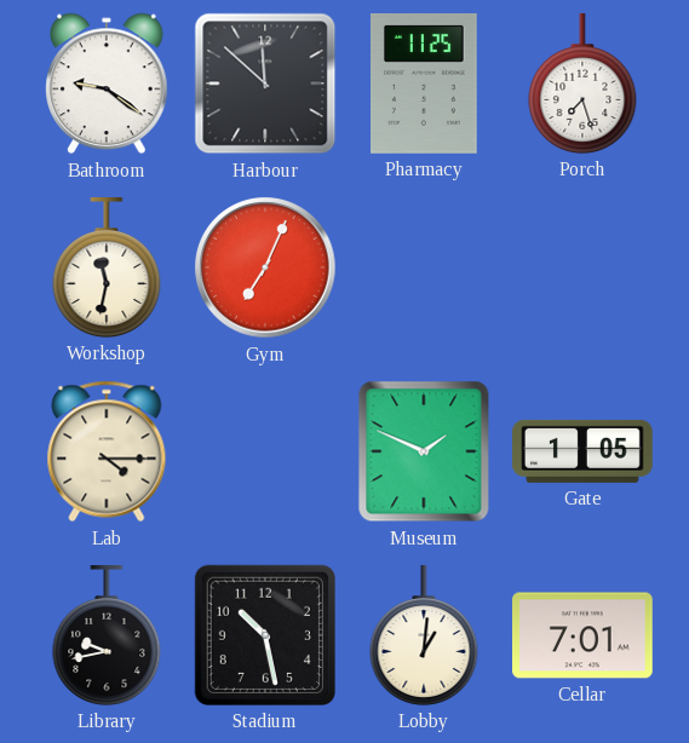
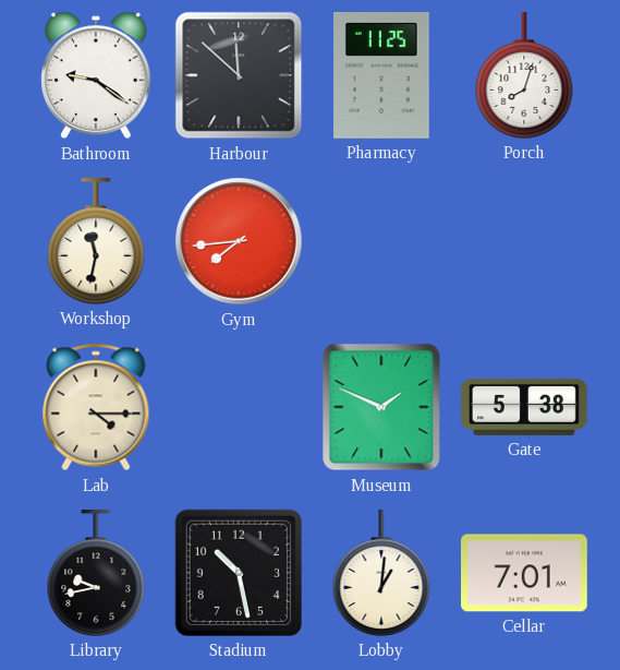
Porch: 7:27 -> 8:03 (524, 76)
Gym: 7:04 -> 7:44 (239, 241)
Gate: 1:05 -> 5:38 (525, 407)
